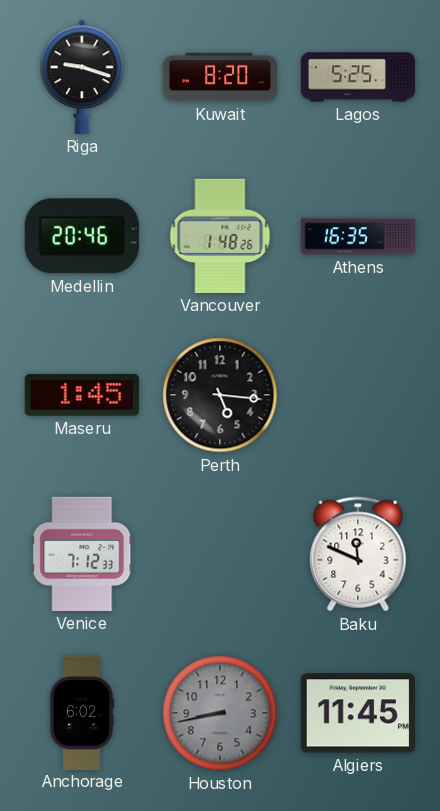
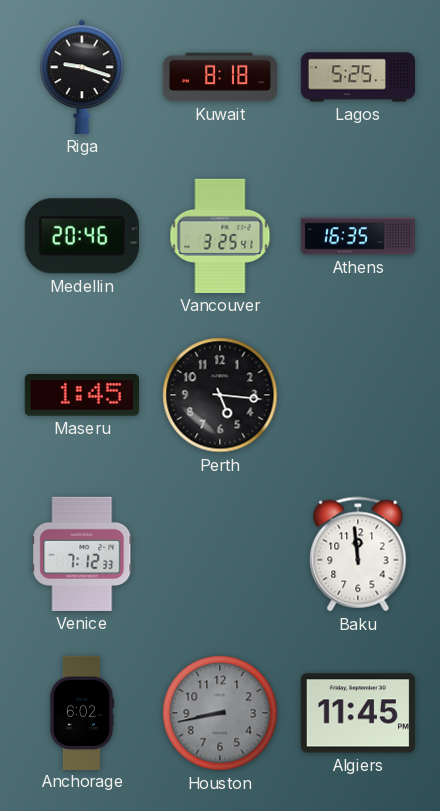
Kuwait: 8:20 -> 8:18 (219, 77)
Vancouver: 1:48 -> 3:25 (220, 236)
Baku: 11:49 -> 11:59 (358, 554)
